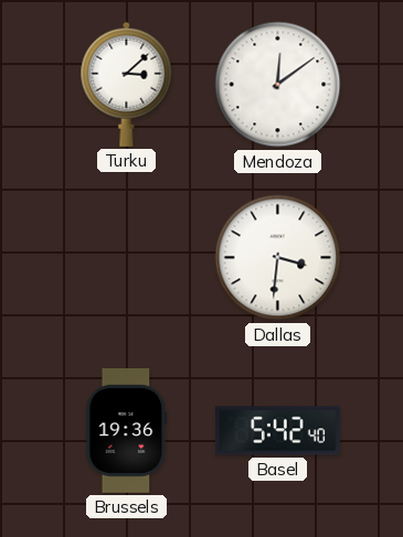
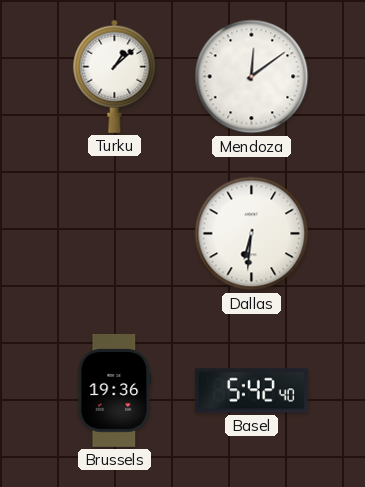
Turku: 3:08 -> 1:08 (115, 76)
Dallas: 3:31 -> 6:31 (252, 234)
